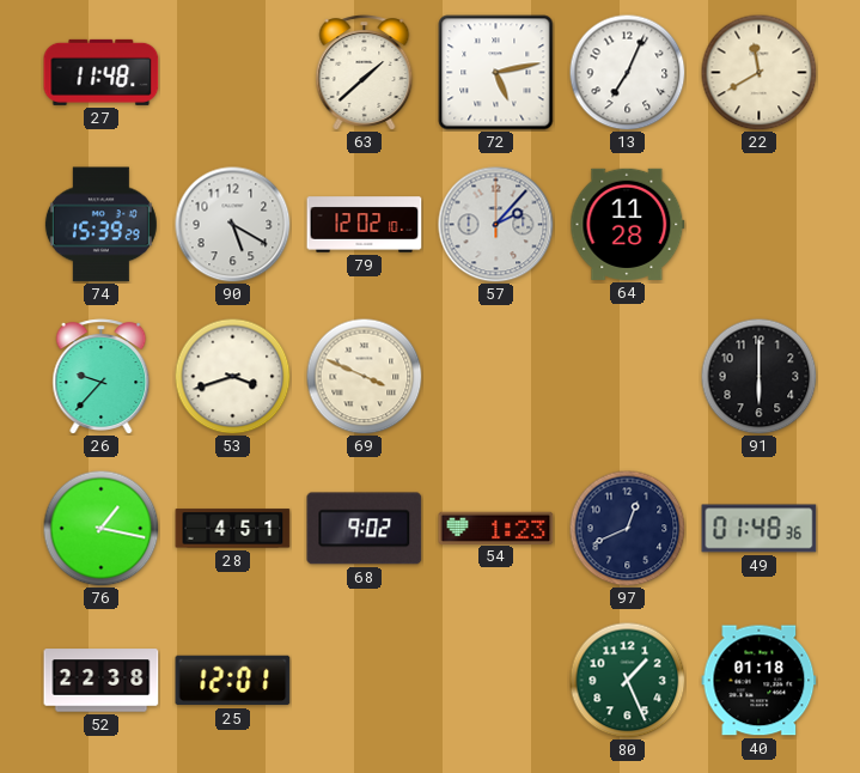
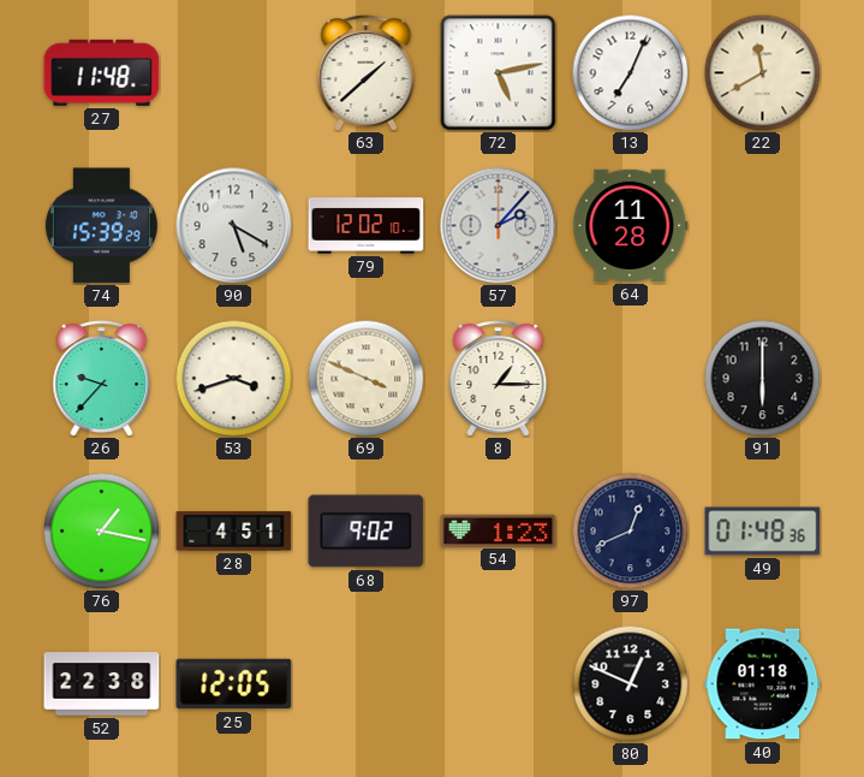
8: none -> 1:15 (499, 379)
25: 12:01 -> 12:05 (234, 684)
80: 1:26 -> 12:49 (630, 683)
80 dial: green -> black (630, 683)
